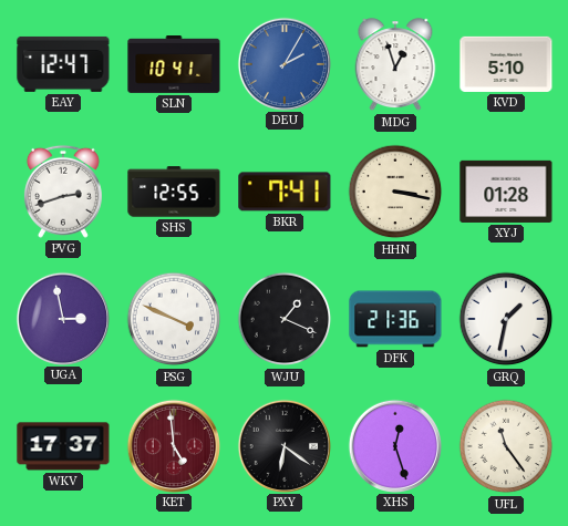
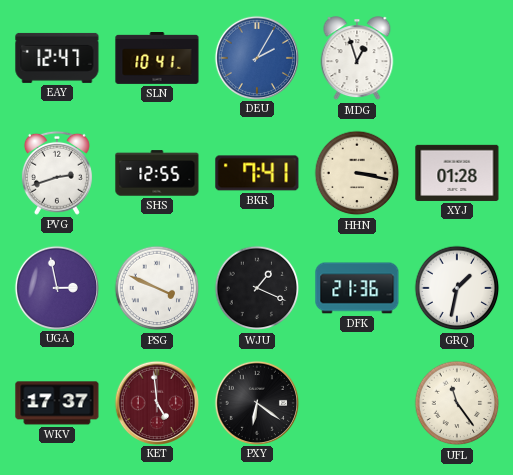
KVD: 5:10 -> none (506, 64)
XHS: 12:27 -> none (394, 445)
